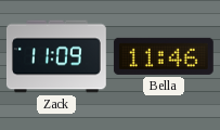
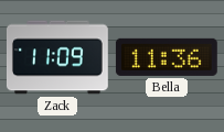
Bella: 11:46 -> 11:36 (167, 57)
